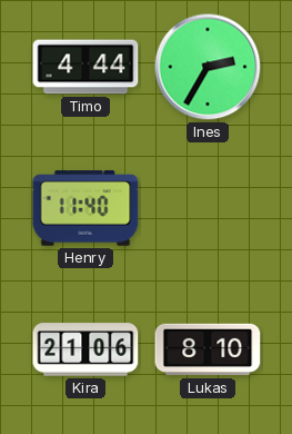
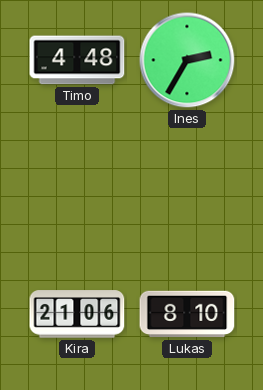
Timo: 4:44 -> 4:48 (77, 60)
Henry: 11:40 -> none (85, 208)
